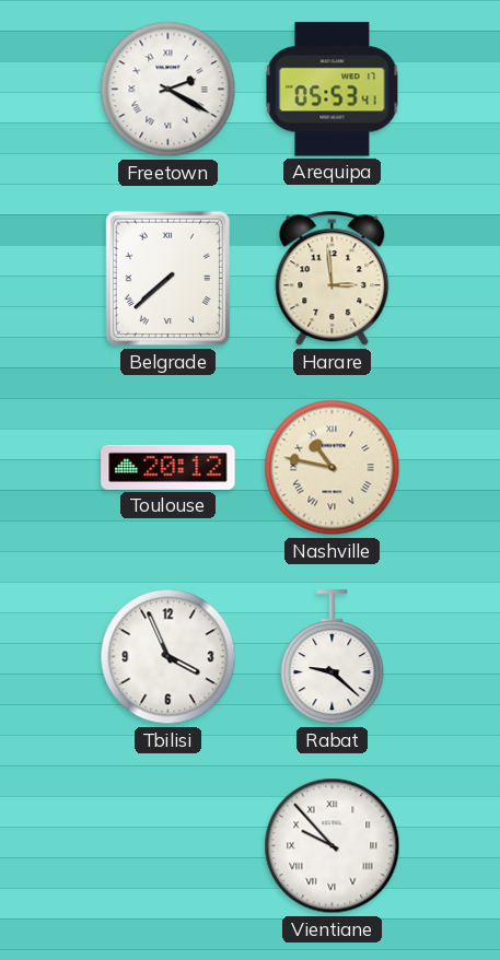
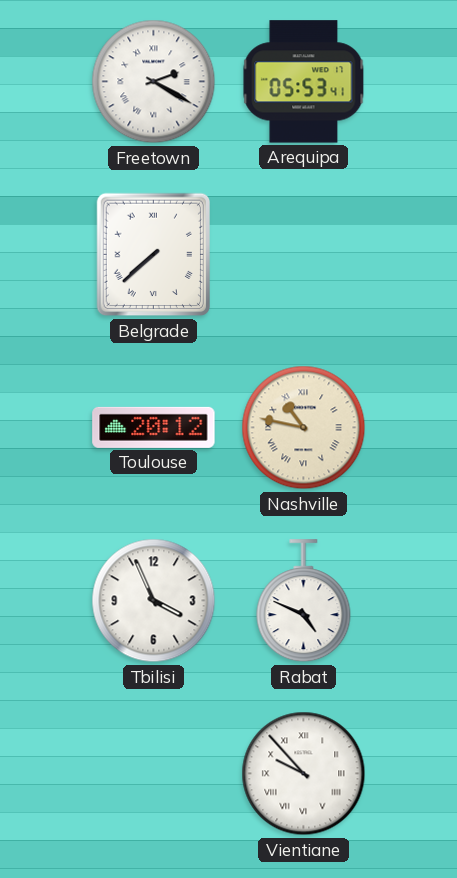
Harare: 2:59 -> none (333, 279)
Rabat: 9:22 -> 4:49 (304, 601)
